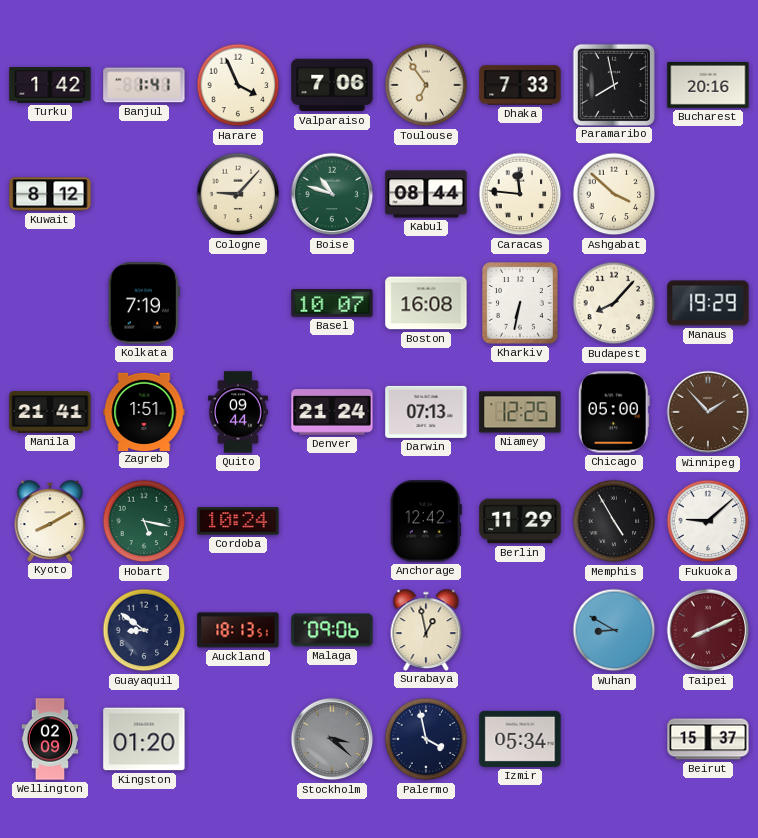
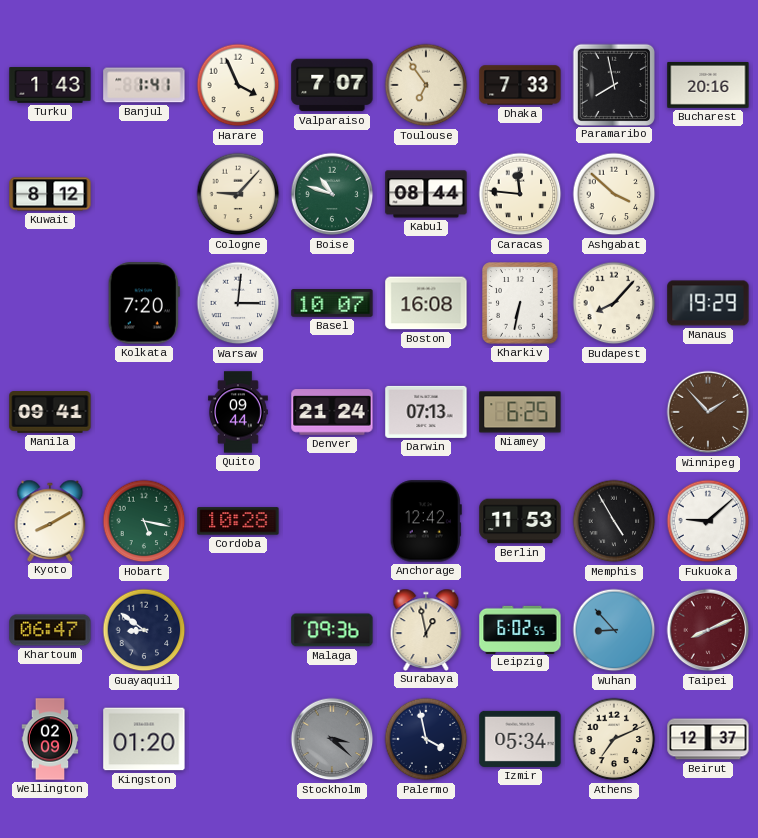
Turku: 1:42 -> 1:43 (50, 85)
Valparaiso: 7:06 -> 7:07 (332, 85)
Kolkata: 7:19 -> 7:20 (144, 303)
Warsaw: none -> 3:01 (238, 303)
Manila: 21:41 -> 09:41 (50, 412)
Zagreb: 1:51 -> none (144, 411)
Niamey: 12:25 -> 6:25 (520, 412)
Chicago: 05:00 -> none (614, 412)
Cordoba: 10:24 -> 10:28 (238, 521)
Berlin: 11:29 -> 11:53 (520, 521)
Khartoum: none -> 06:47 (50, 630)
Auckland: 18:13 -> none (238, 630)
Malaga: 09:06 -> 09:36 (332, 630)
Leipzig: none -> 6:02 (520, 629)
Wuhan: 8:50 -> 8:53 (614, 630)
Athens: none -> 7:11 (614, 739)
Beirut: 15:37 -> 12:37 (708, 739)
